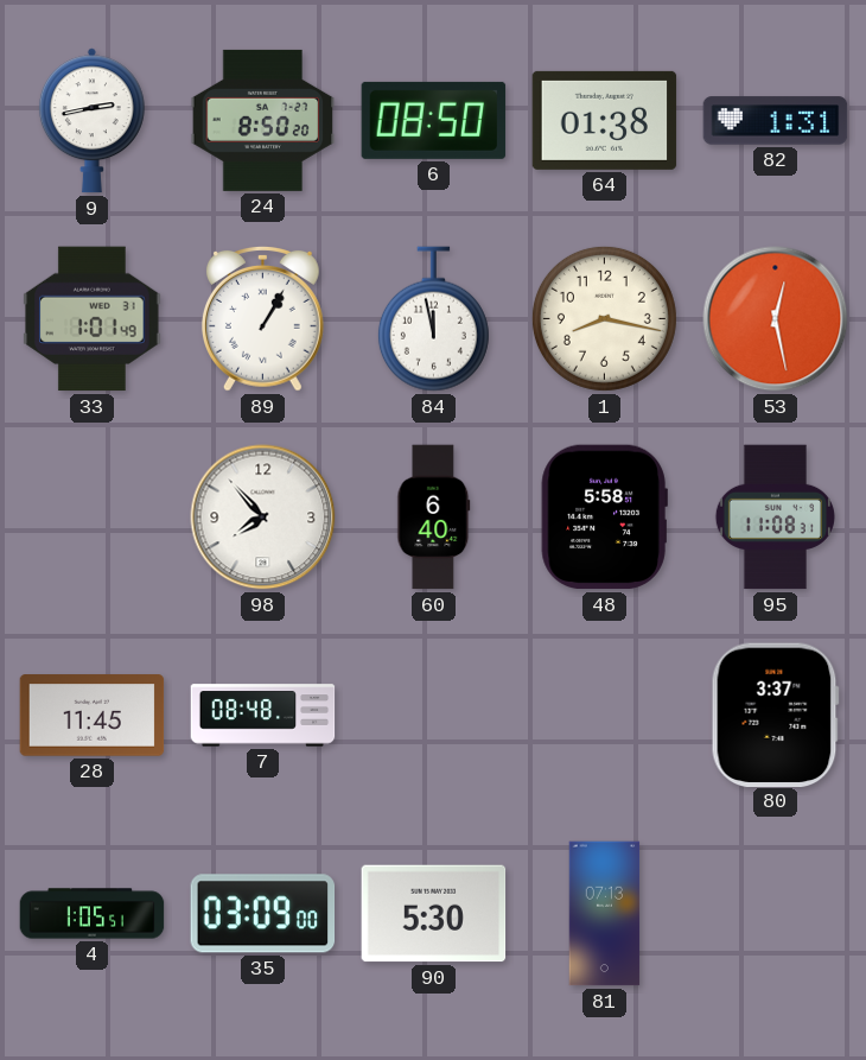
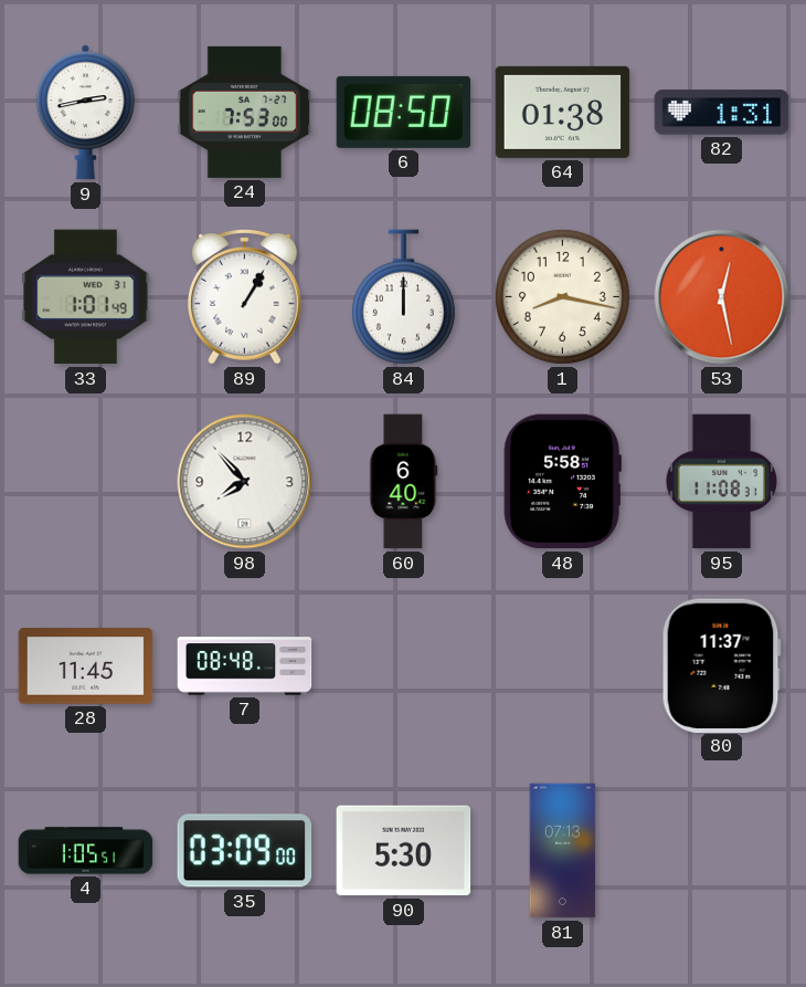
24: 8:50 -> 7:53 (245, 112)
84: 11:58 -> 12:00 (403, 297)
80: 3:37 -> 11:37 (721, 665)
